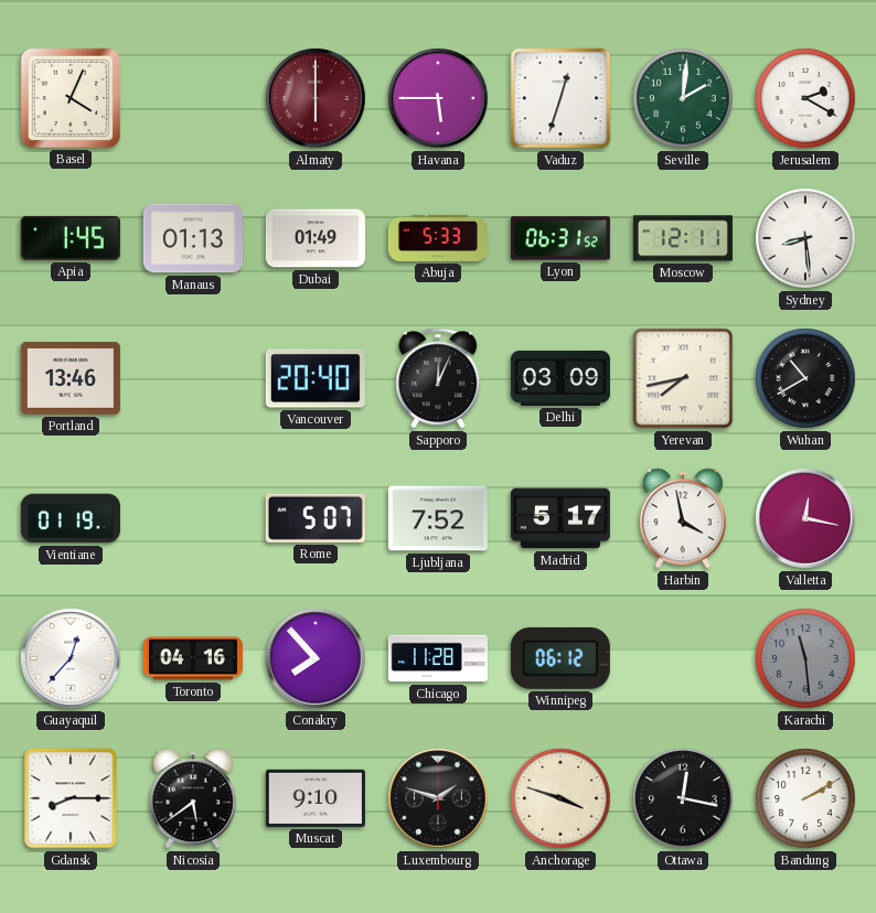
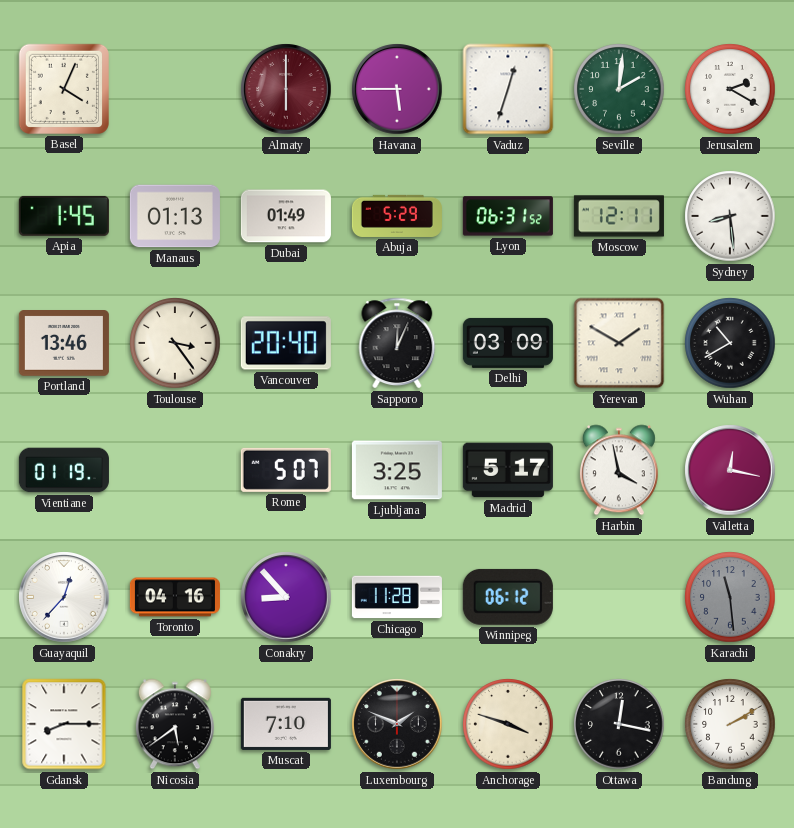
Abuja: 5:33 -> 5:29 (397, 216)
Toulouse: none -> 3:24 (175, 343)
Yerevan: 7:43 -> 1:50 (619, 343)
Ljubljana: 7:52 -> 3:25 (397, 470)
Conakry: 7:53 -> 8:53 (286, 597)
Muscat: 9:10 -> 7:10 (286, 724)
Luxembourg: 1:48 -> 1:49 (397, 724)
